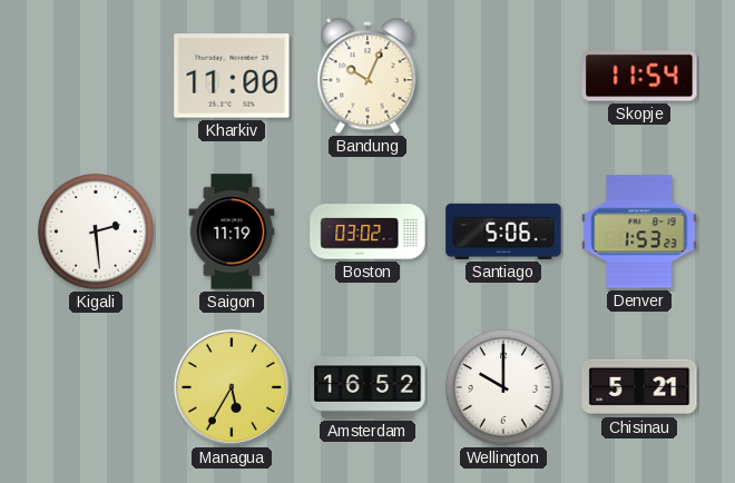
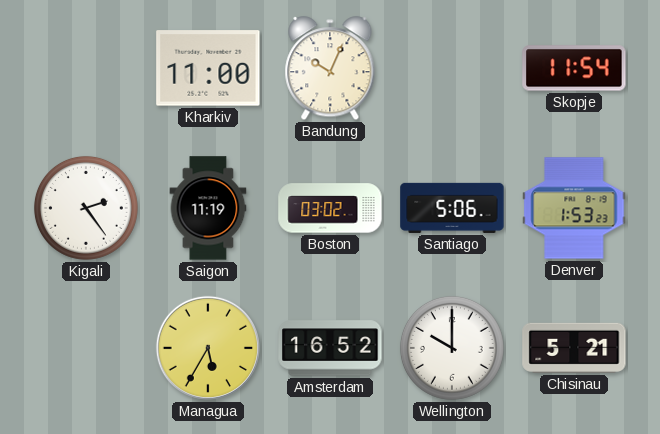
Kigali: 2:29 -> 2:24 (86, 208)
